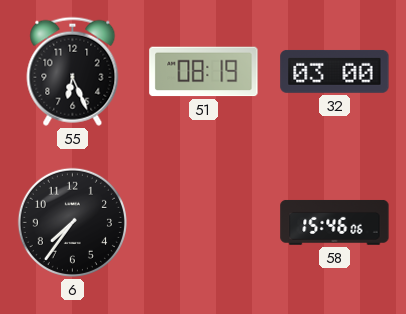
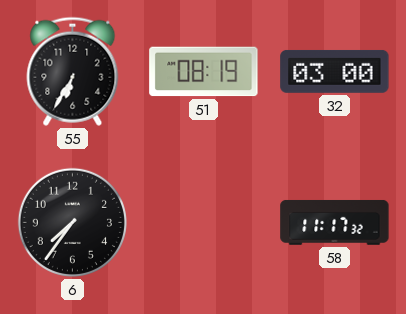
55: 6:26 -> 6:35 (73, 71)
58: 15:46 -> 11:17 (335, 222)
